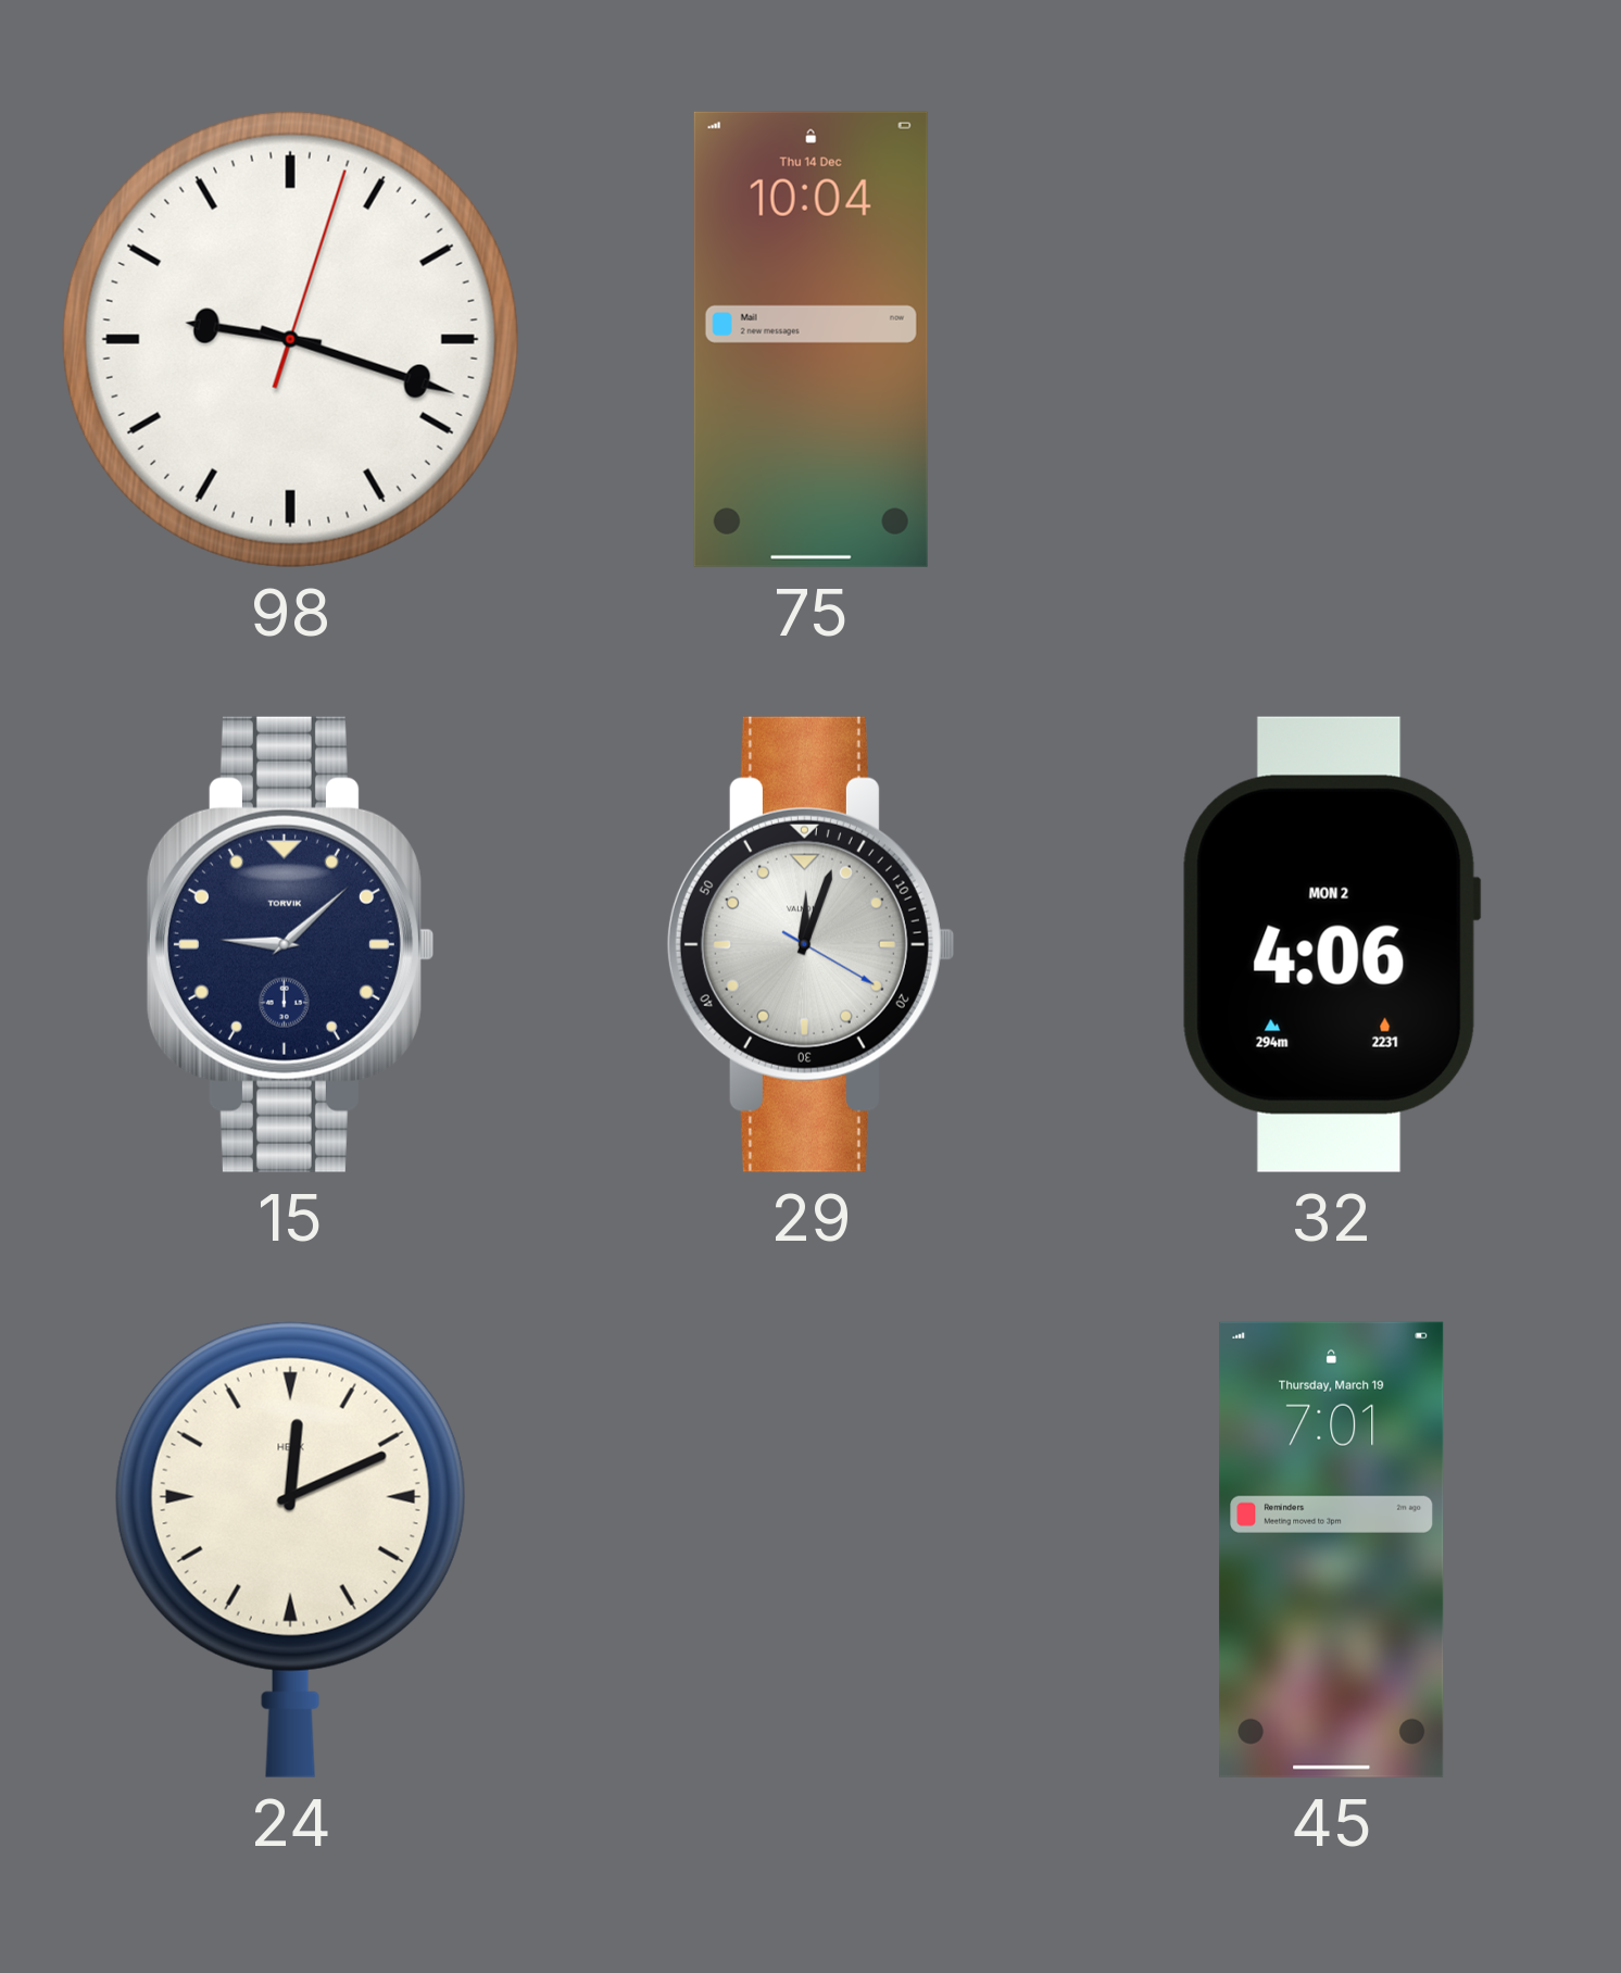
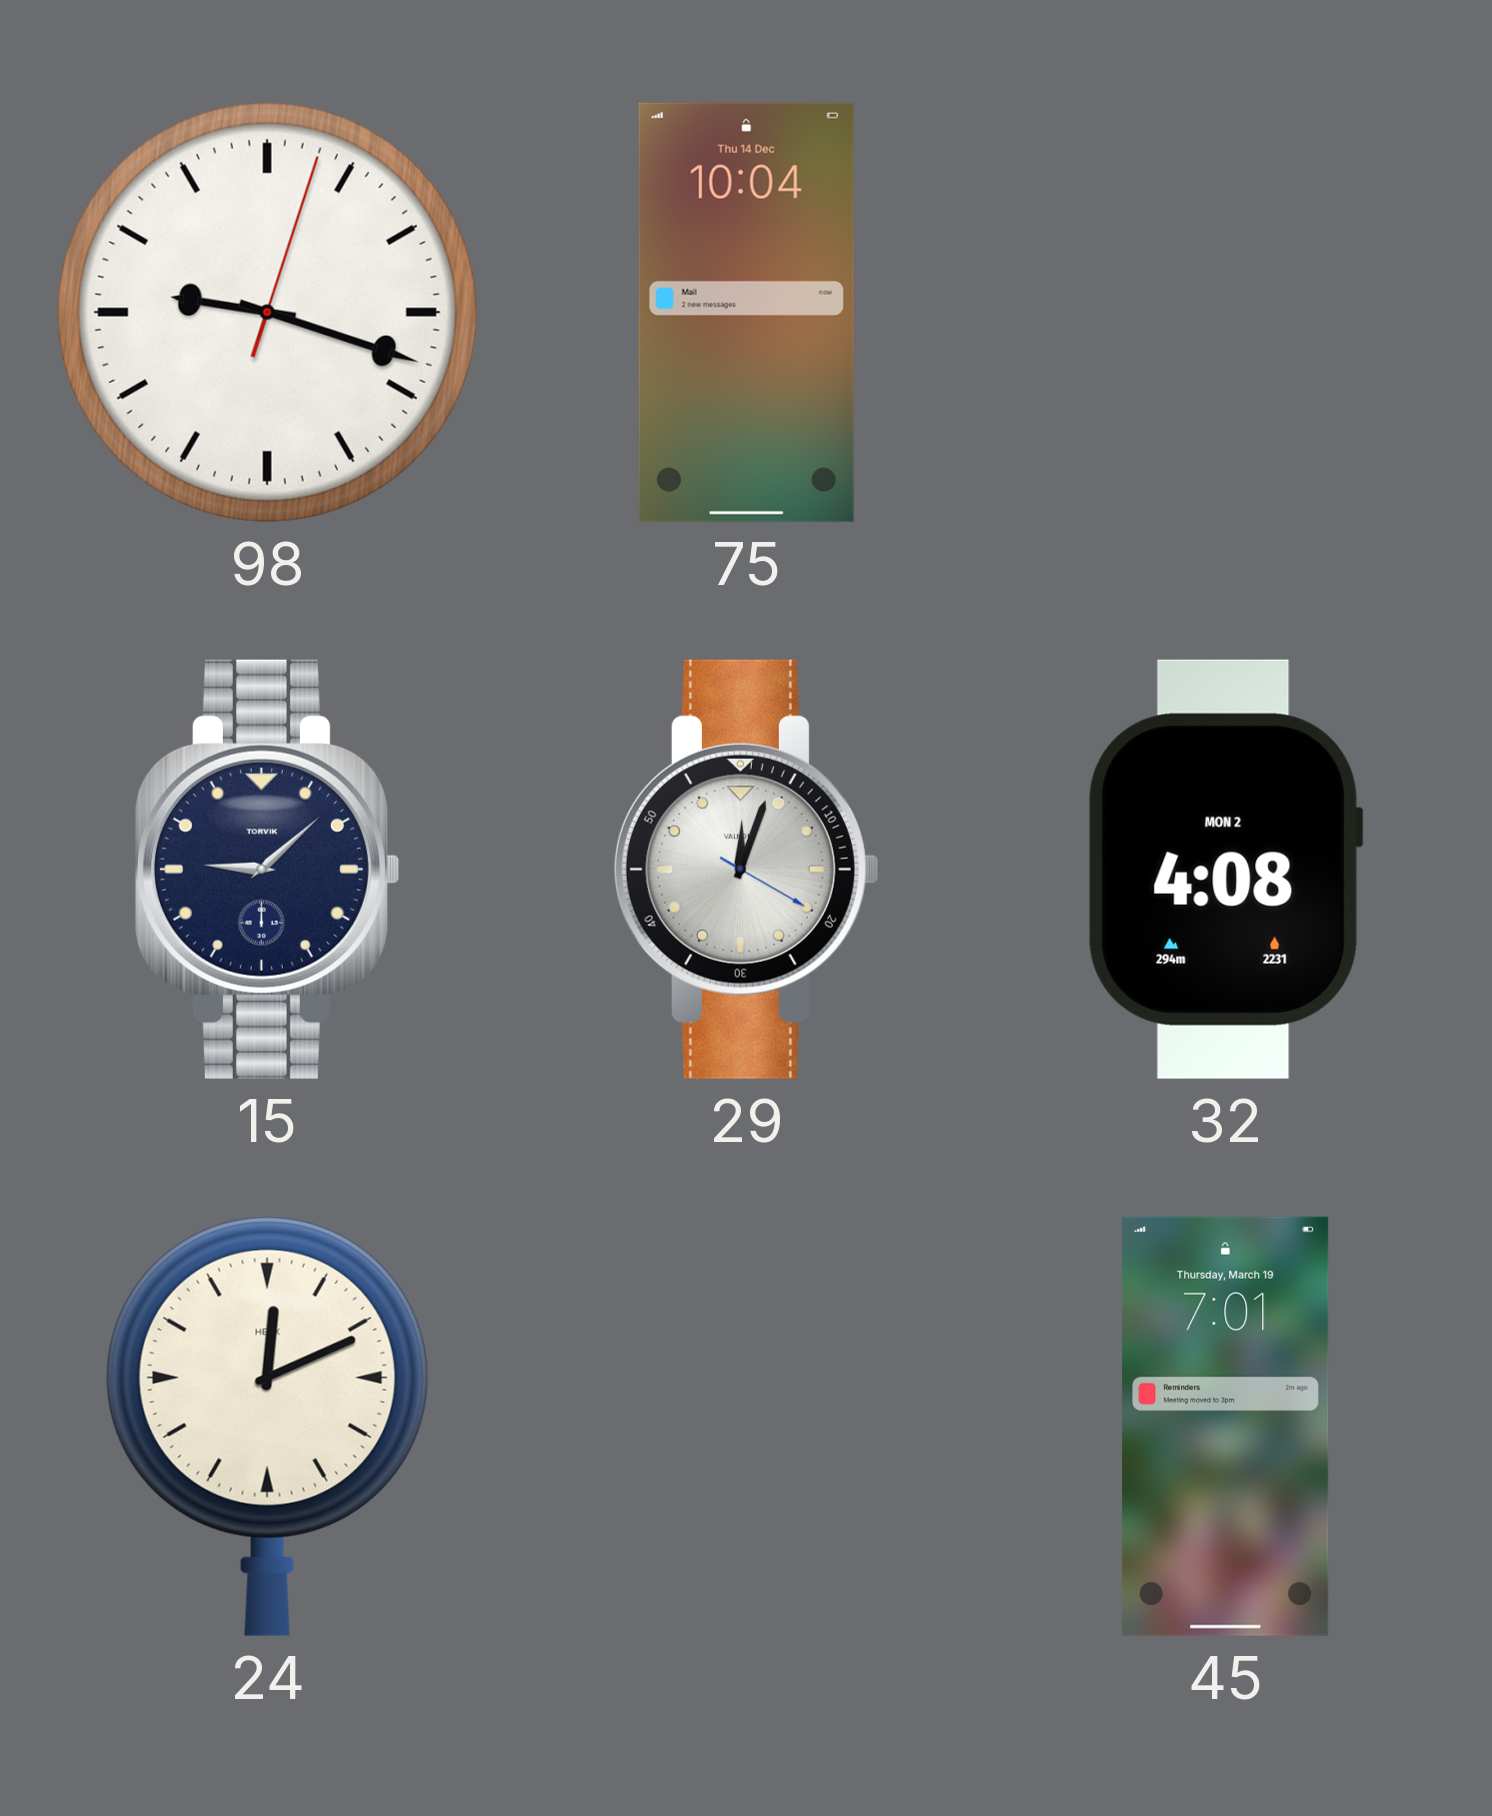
32: 4:06 -> 4:08 (1225, 869)
